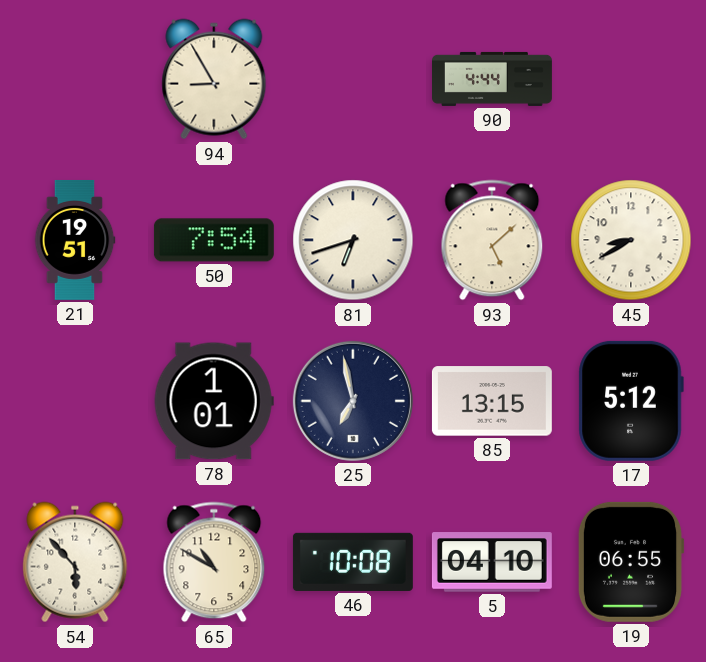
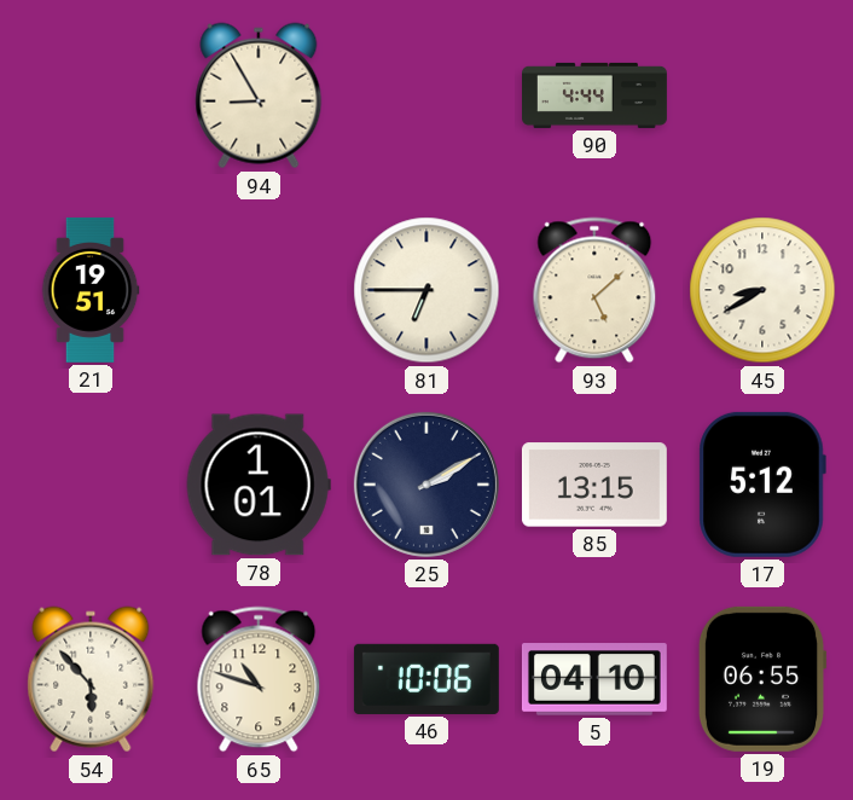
50: 7:54 -> none (214, 240)
81: 6:42 -> 6:45 (426, 290)
25: 6:58 -> 2:10 (426, 485)
65: 10:50 -> 10:48 (259, 679)
46: 10:08 -> 10:06 (426, 679)
